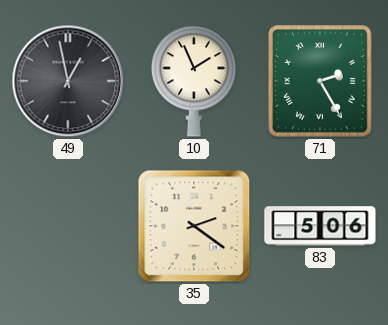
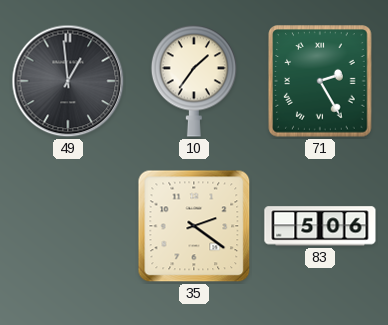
49: 12:58 -> 12:59 (68, 81)
10: 1:56 -> 1:36 (194, 81)
